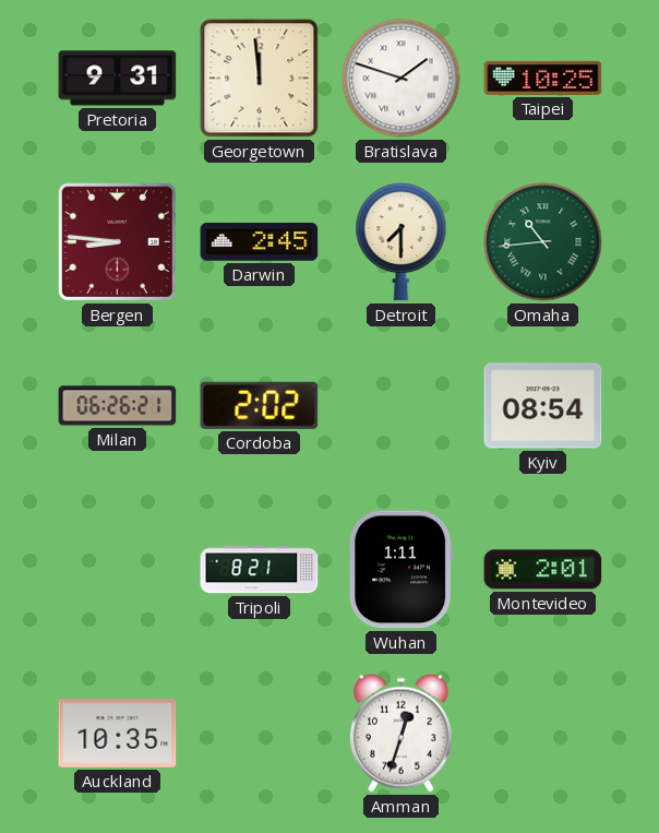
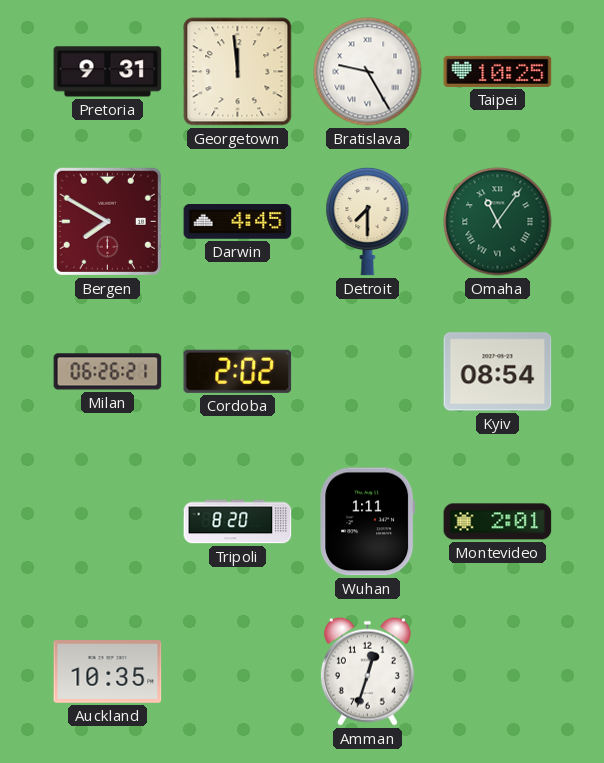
Bratislava: 1:48 -> 9:25 (368, 72)
Bergen: 8:46 -> 7:50 (107, 221)
Darwin: 2:45 -> 4:45 (238, 222)
Omaha: 10:44 -> 11:06 (498, 222)
Tripoli: 8:21 -> 8:20 (238, 522)
